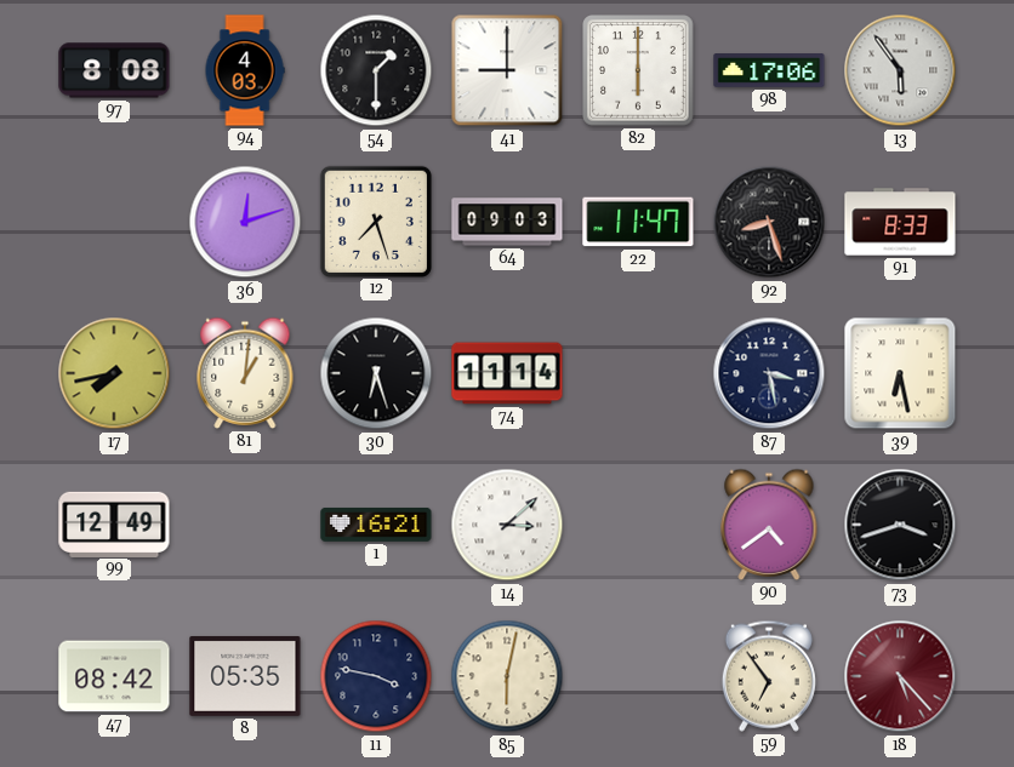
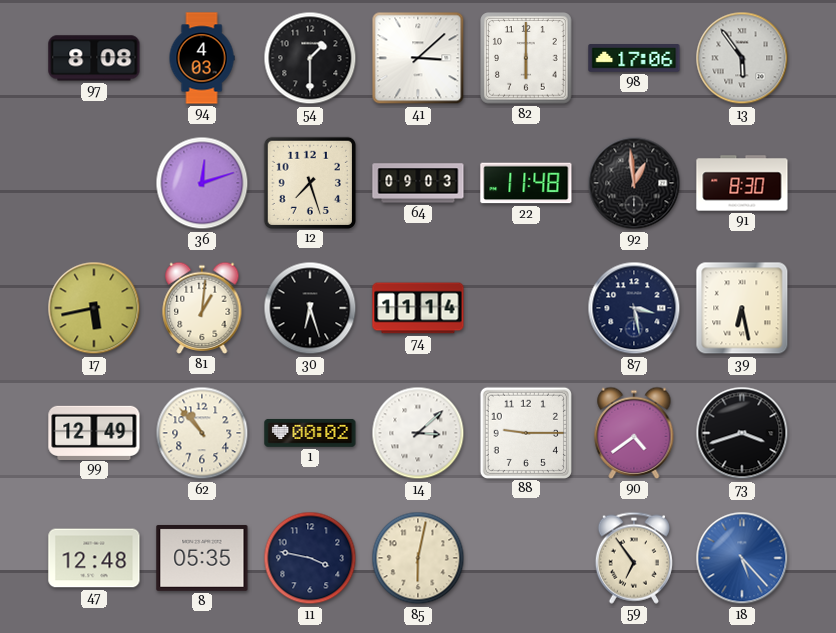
41: 9:00 -> 3:08 (418, 58)
22: 11:47 -> 11:48 (526, 183)
92: 8:27 -> 12:59 (634, 183)
91: 8:33 -> 8:30 (742, 183)
17: 7:43 -> 5:43 (94, 308)
62: none -> 10:53 (202, 433)
1: 16:21 -> 00:02 (310, 433)
88: none -> 9:15 (525, 432)
47: 08:42 -> 12:48 (94, 558)
18 dial: burgundy -> blue (742, 558)
